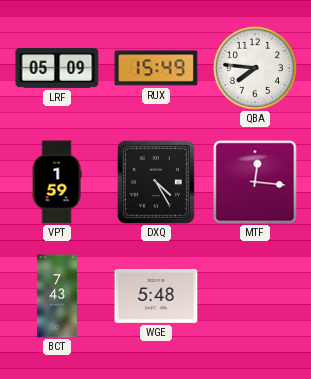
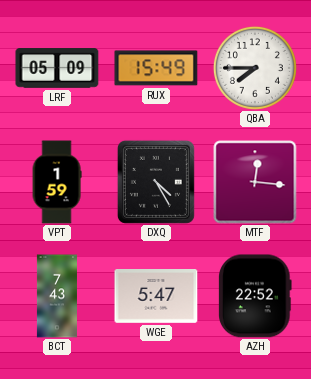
QBA: 7:46 -> 7:45 (255, 68)
WGE: 5:48 -> 5:47 (156, 297)
AZH: none -> 22:52 (256, 296)
